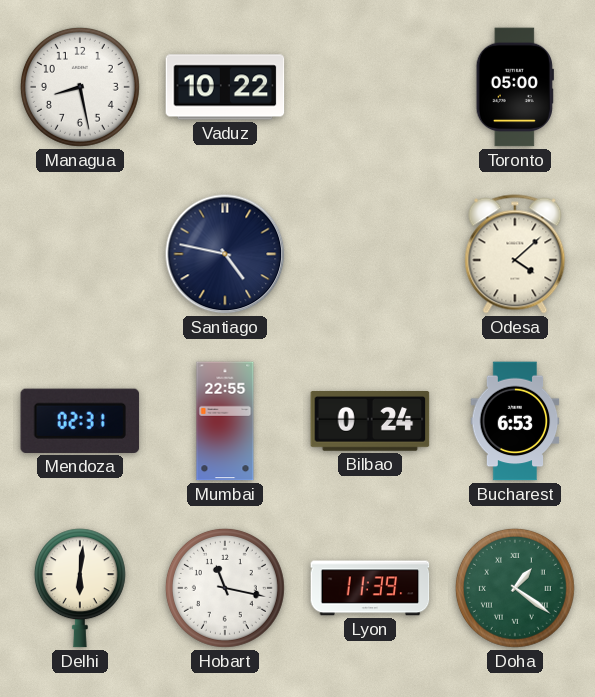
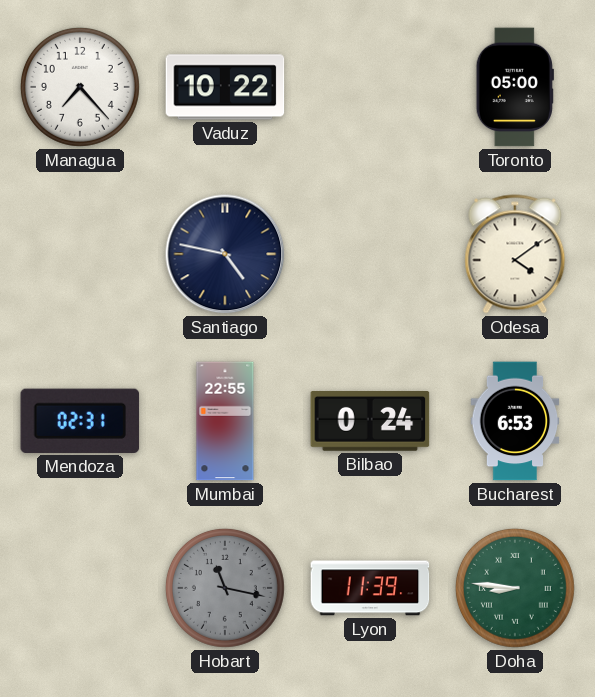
Managua: 8:28 -> 7:23 (80, 87)
Odesa: 4:08 -> 4:09 (515, 254)
Delhi: 6:01 -> none (80, 588)
Hobart dial: white -> grey (225, 588)
Doha: 1:21 -> 8:46 (515, 588)
